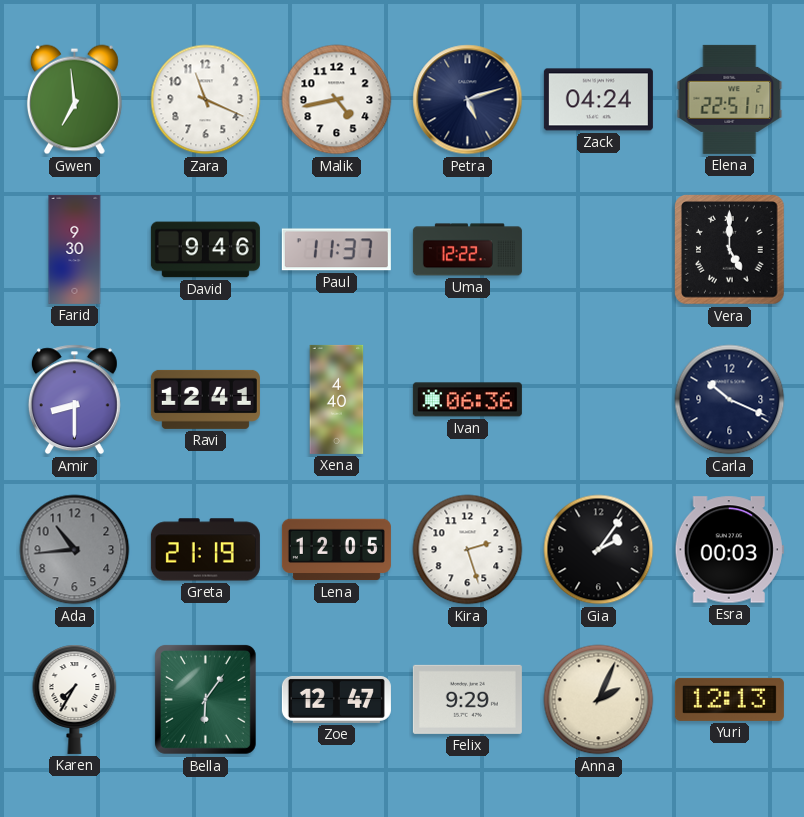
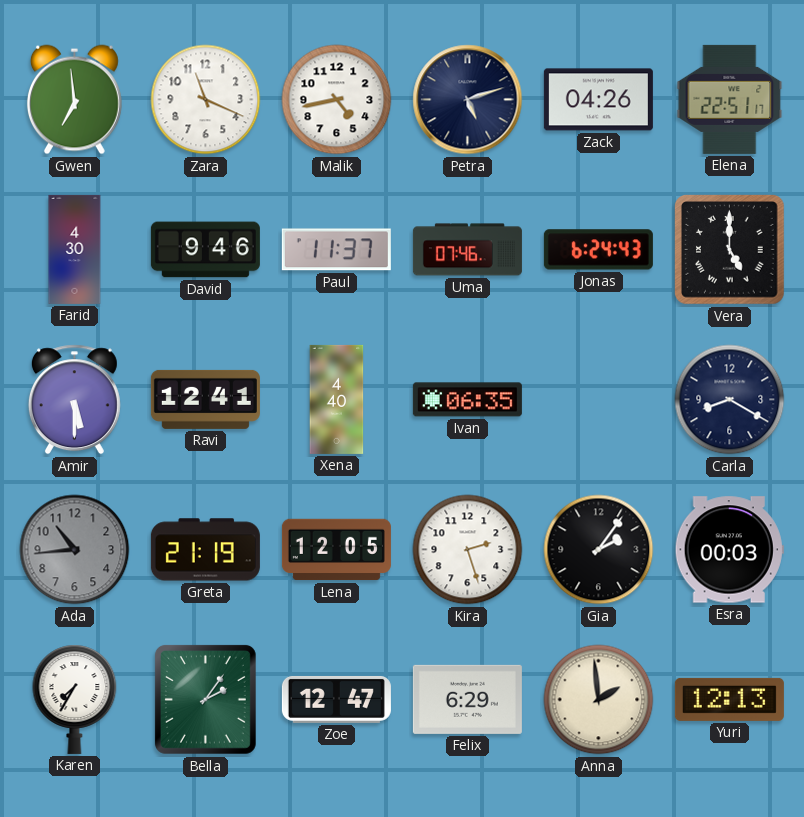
Zack: 04:24 -> 04:26 (598, 100)
Farid: 9:30 -> 4:30 (75, 249)
Uma: 12:22 -> 07:46 (467, 250)
Jonas: none -> 6:24 (598, 250)
Amir: 8:30 -> 5:30 (74, 400)
Ivan: 06:36 -> 06:35 (467, 400)
Carla: 10:19 -> 8:20 (730, 400)
Bella: 6:06 -> 2:06 (205, 699)
Felix: 9:29 -> 6:29 (467, 699)
Anna: 2:04 -> 1:59 (599, 700)
